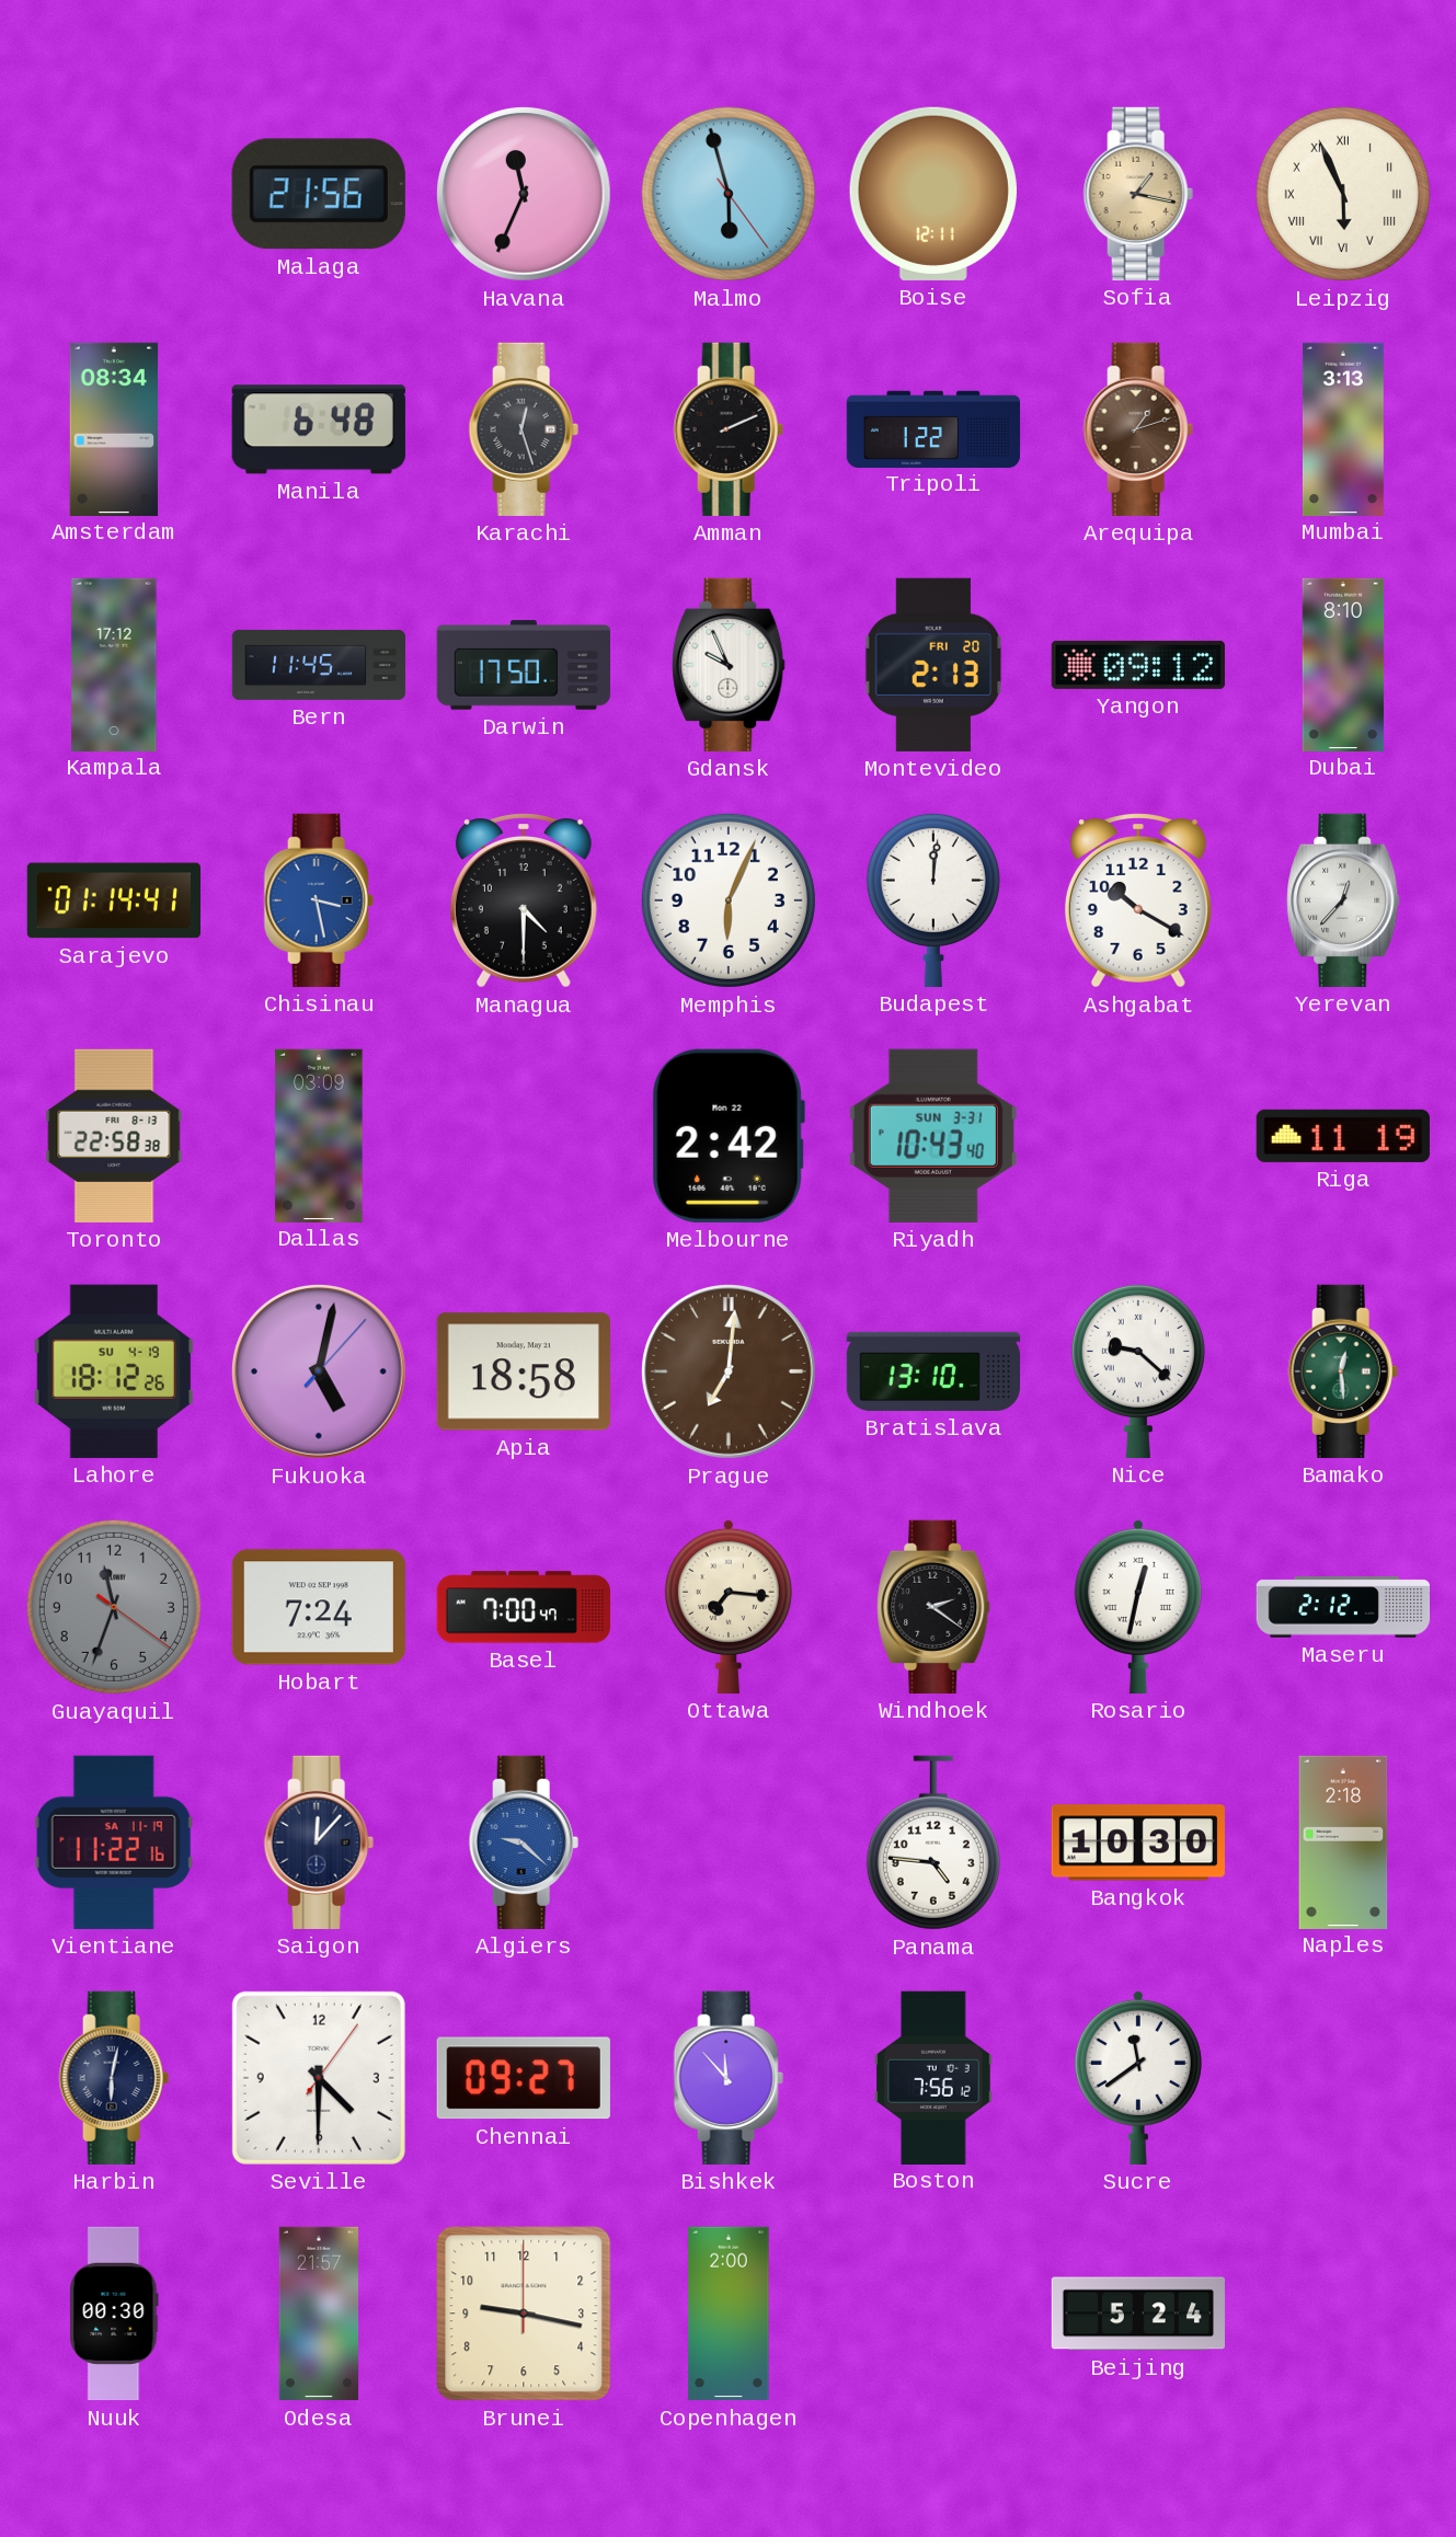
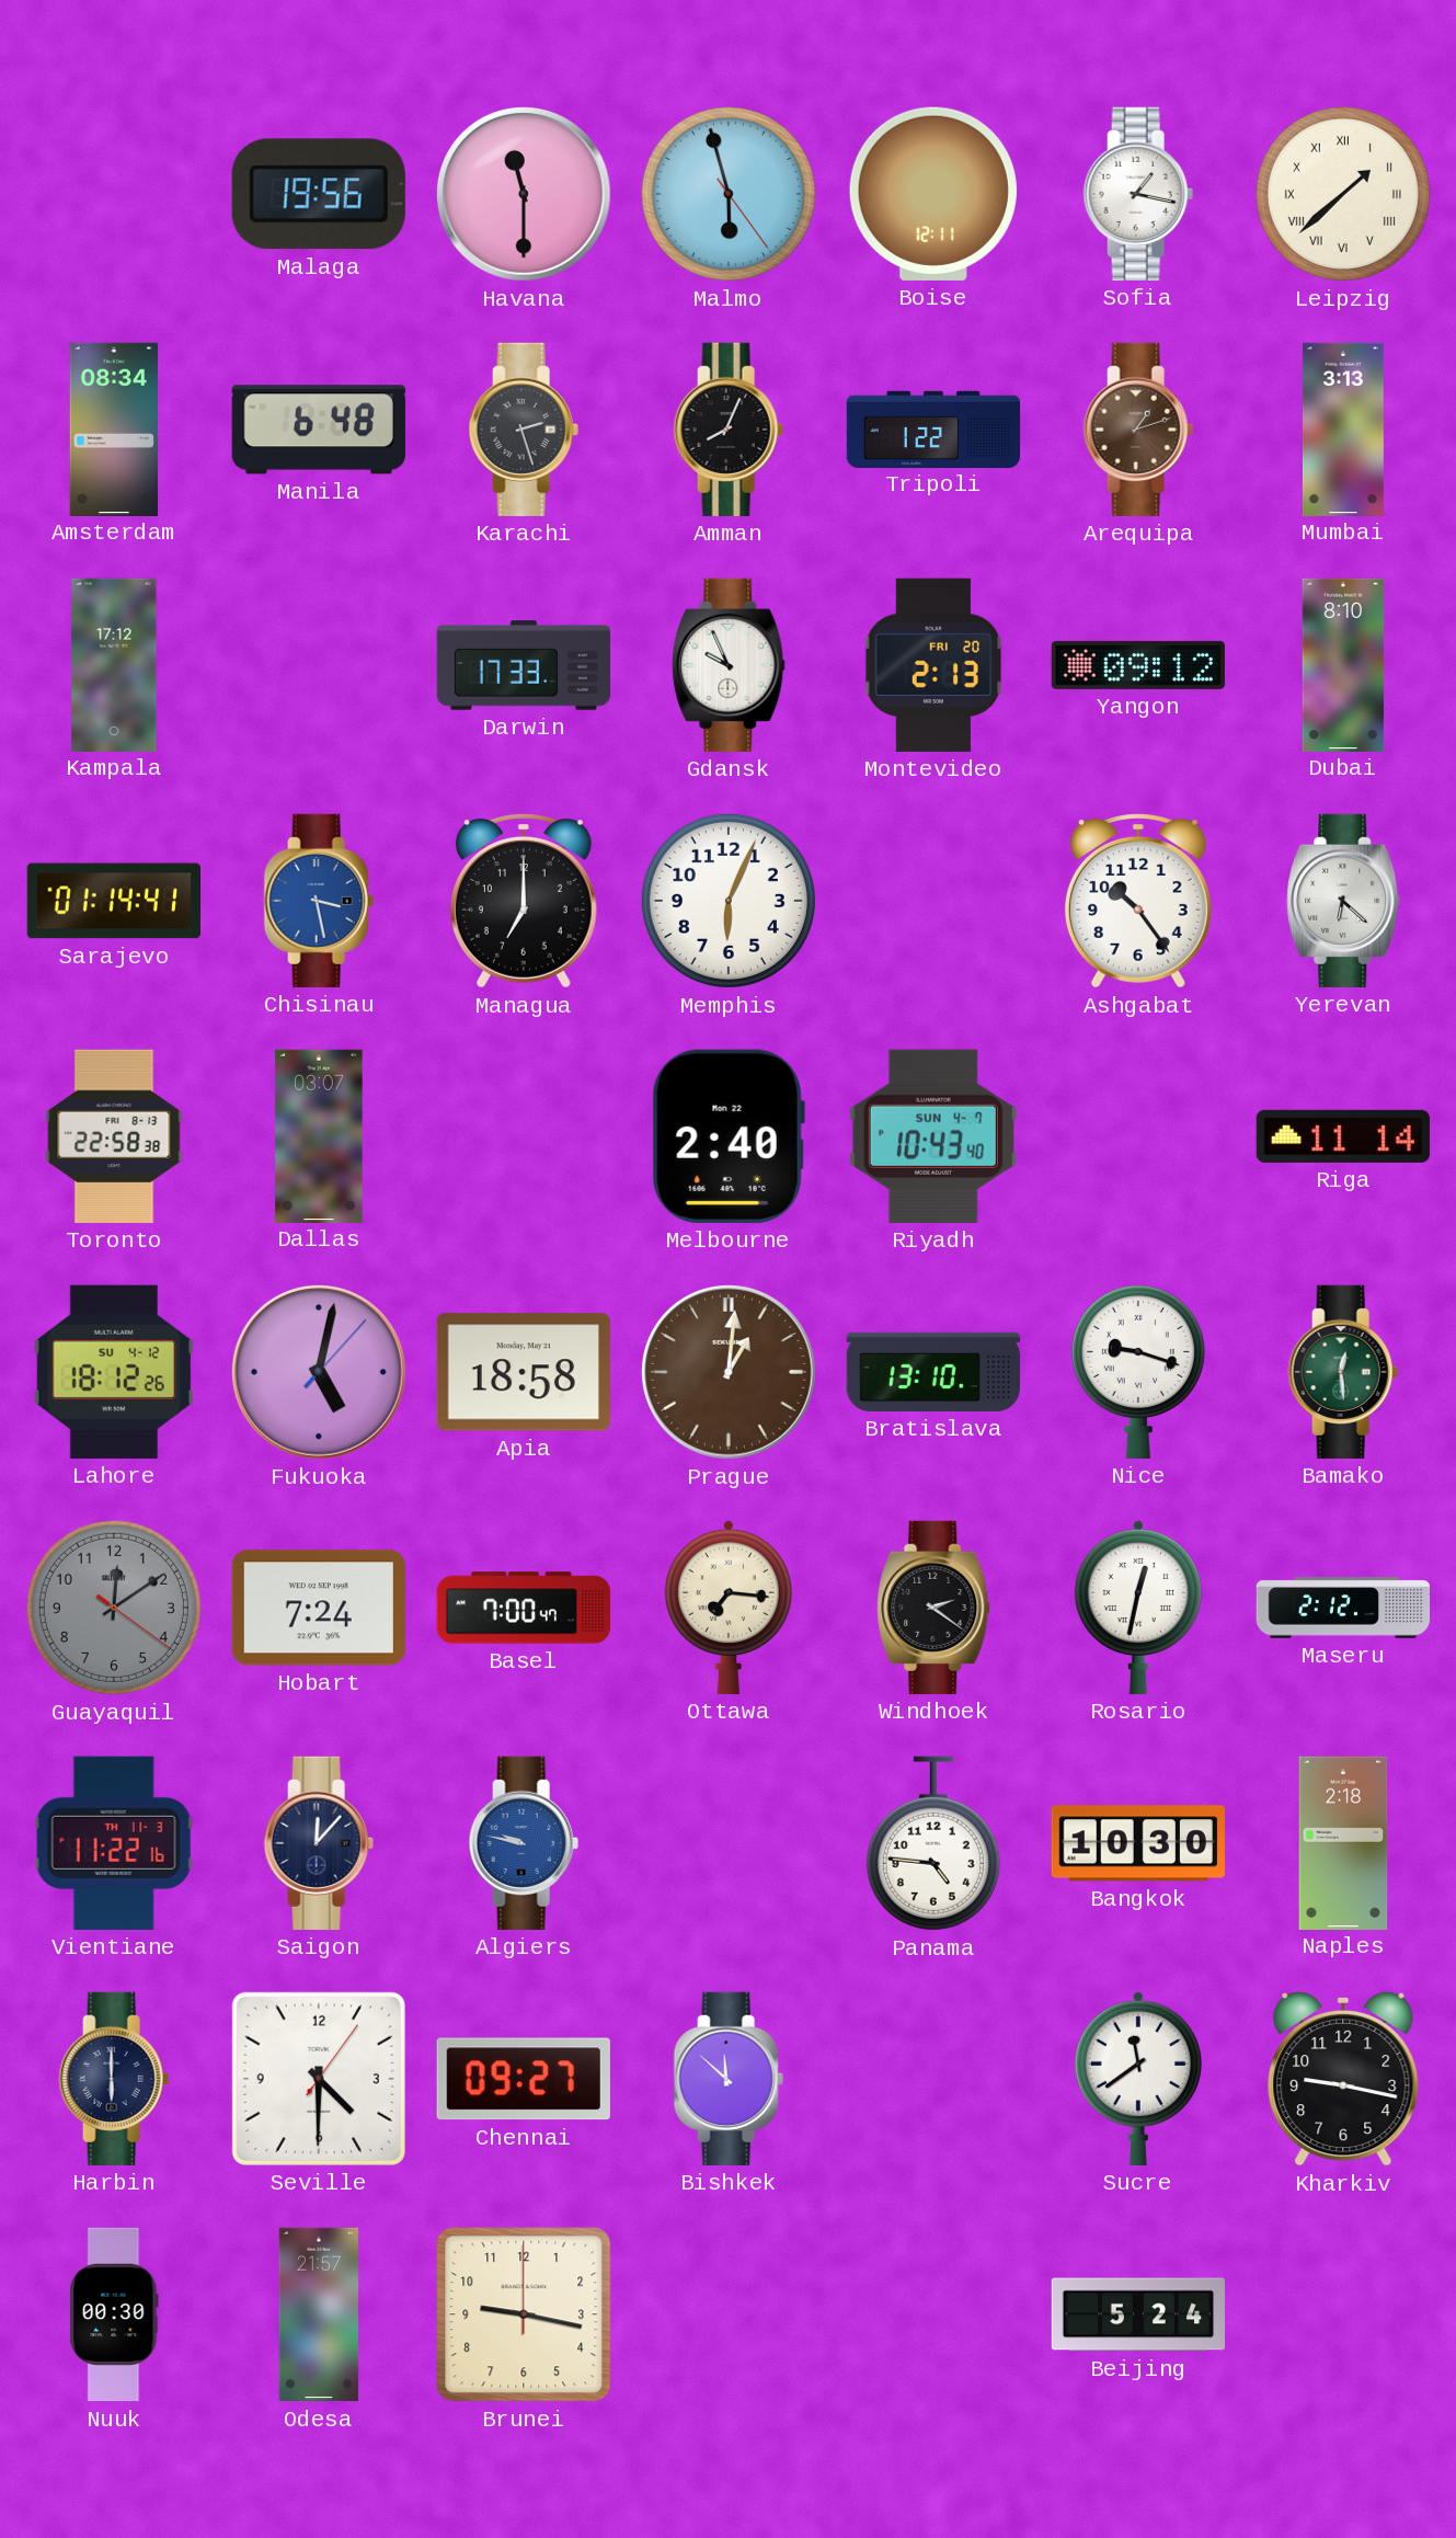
Malaga: 21:56 -> 19:56 (319, 194)
Havana: 11:34 -> 11:30 (524, 194)
Sofia dial: champagne -> white (1138, 194)
Leipzig: 5:56 -> 1:38 (1343, 194)
Karachi: 12:27 -> 2:27 (524, 430)
Amman: 2:11 -> 8:04 (729, 430)
Bern: 11:45 -> none (319, 665)
Darwin: 17:50 -> 17:33 (523, 665)
Managua: 4:30 -> 7:00 (524, 901)
Budapest: 12:01 -> none (933, 899)
Ashgabat: 10:20 -> 10:24 (1138, 901)
Yerevan: 12:37 -> 6:22 (1343, 901)
Dallas: 03:09 -> 03:07 (319, 1135)
Melbourne: 2:42 -> 2:40 (729, 1136)
Riyadh date: SUN 3-31 -> SUN 4-7 (933, 1136)
Riga: 11:19 -> 11:14 (1343, 1136)
Lahore date: SU 4-19 -> SU 4-12 (114, 1372)
Prague: 7:01 -> 1:01 (729, 1372)
Nice: 9:22 -> 9:18 (1138, 1371)
Guayaquil: 11:33 -> 12:09 (114, 1608)
Vientiane date: SA 11-19 -> TH 11-3 (114, 1843)
Algiers: 9:22 -> 9:47 (524, 1843)
Harbin: 6:02 -> 6:00 (114, 2079)
Bishkek: 11:53 -> 11:52 (729, 2079)
Boston: 7:56 -> none (933, 2077)
Kharkiv: none -> 9:17 (1343, 2079)
Copenhagen: 2:00 -> none (729, 2314)
